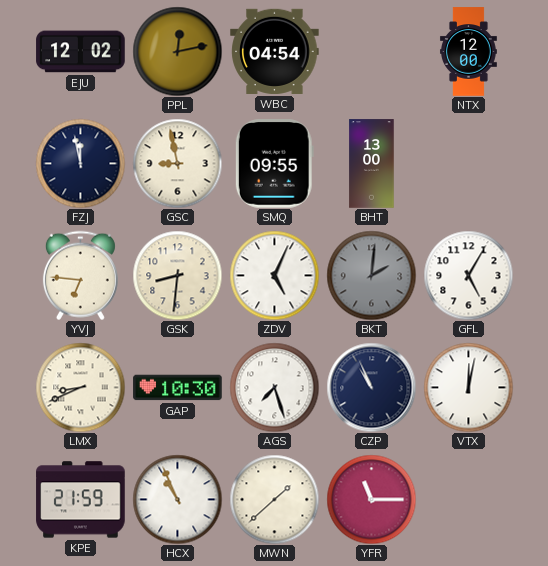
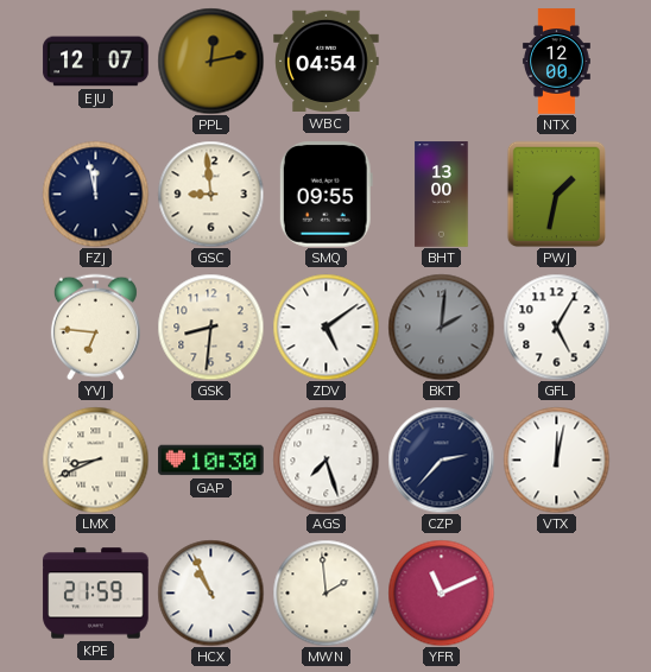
EJU: 12:02 -> 12:07 (96, 62)
GSC: 8:58 -> 8:59 (210, 194)
PWJ: none -> 1:32 (556, 194)
ZDV: 5:04 -> 5:09 (325, 327)
CZP: 10:56 -> 2:37 (441, 459)
MWN: 1:38 -> 1:59 (325, 592)
YFR: 11:15 -> 11:11 (441, 592)
